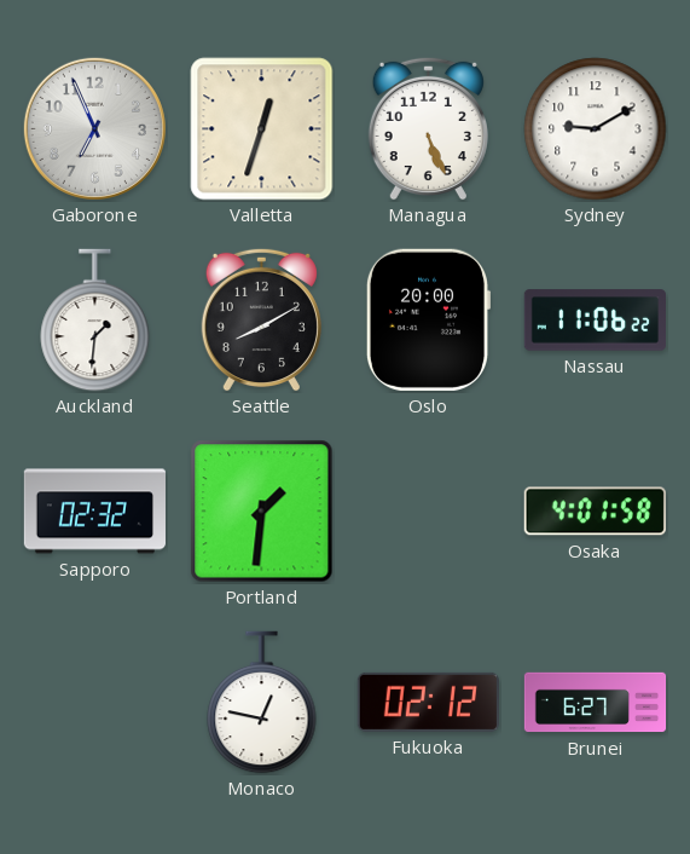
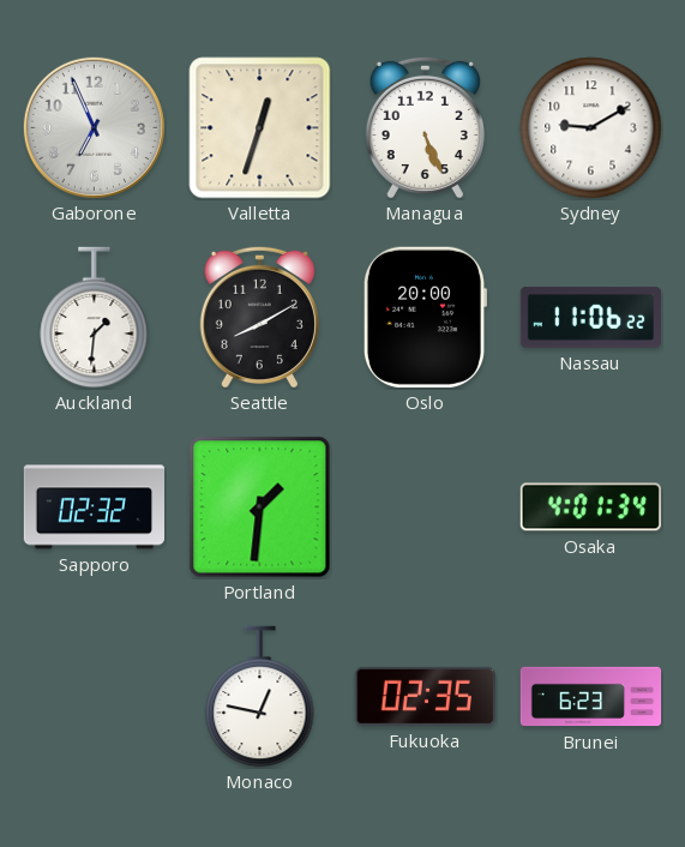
Osaka: 4:01:58 -> 4:01:34 (590, 507)
Fukuoka: 02:12 -> 02:35 (425, 696)
Brunei: 6:27 -> 6:23 (591, 697)
